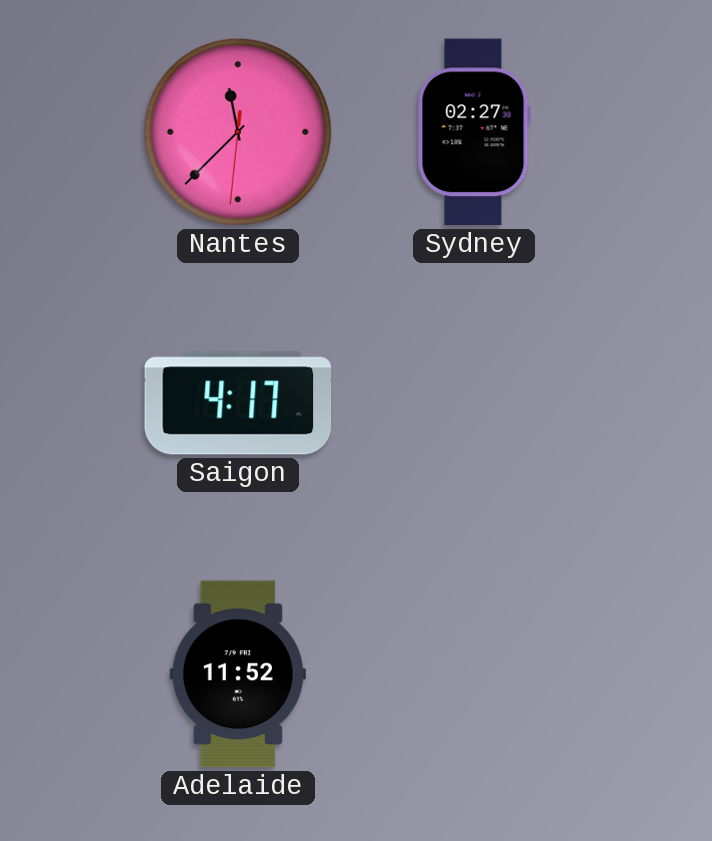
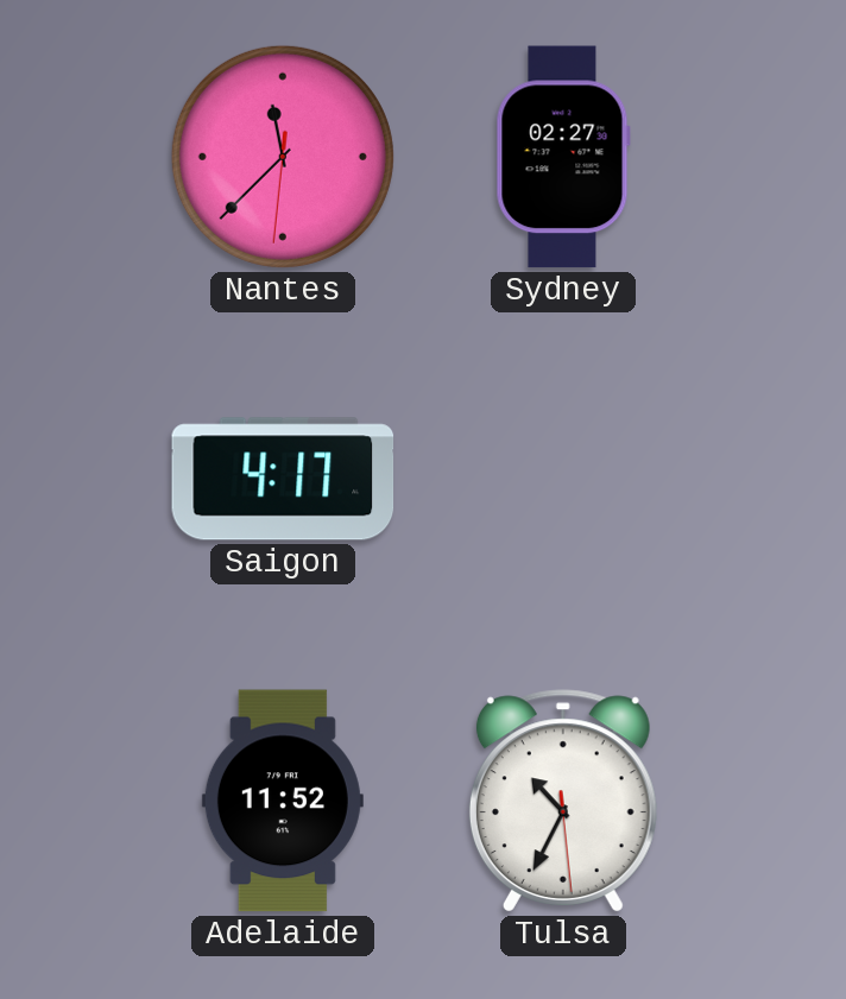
Tulsa: none -> 10:34 (563, 801)
